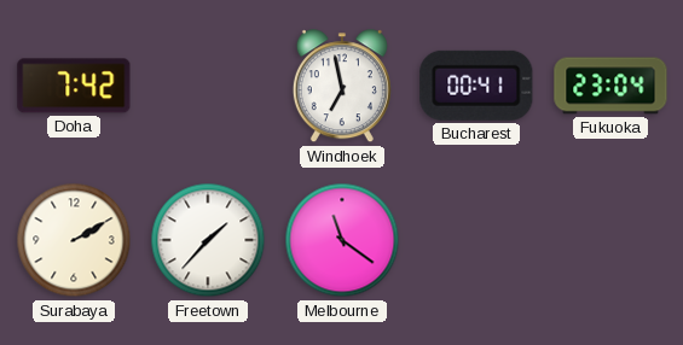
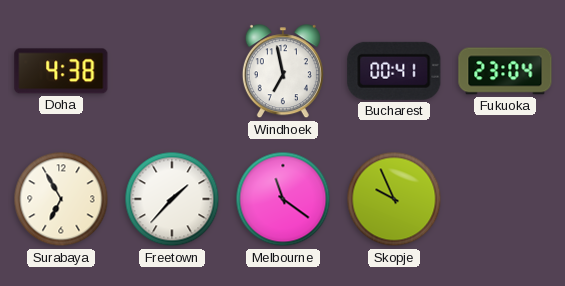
Doha: 7:42 -> 4:38 (61, 71)
Surabaya: 2:10 -> 6:55 (61, 199)
Skopje: none -> 9:56 (394, 199)
